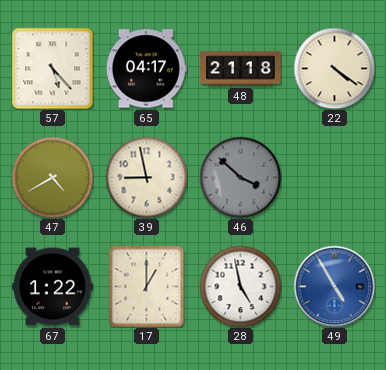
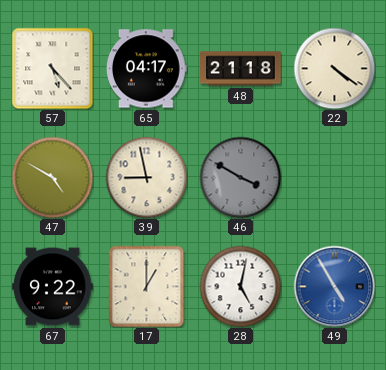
47: 4:40 -> 4:50 (52, 177)
46: 3:52 -> 3:50 (240, 177)
67: 1:22 -> 9:22 (53, 287)
28: 4:58 -> 5:02 (240, 286)
